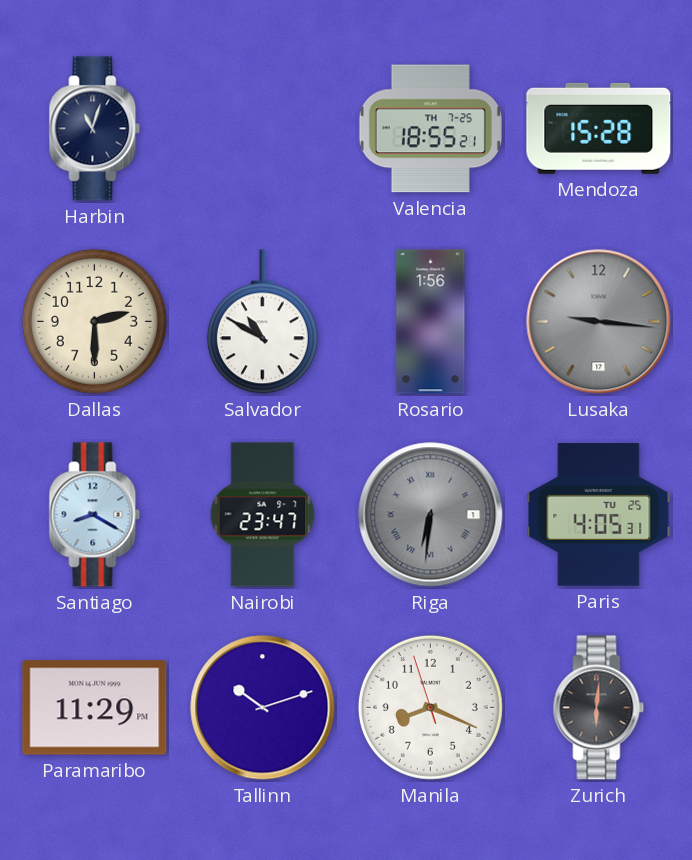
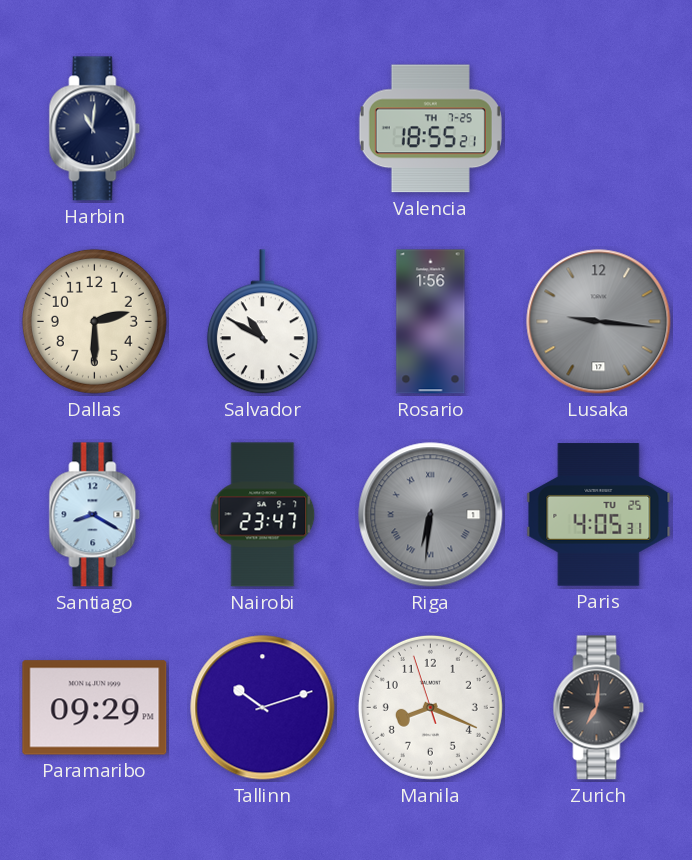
Harbin: 11:03 -> 11:01 (95, 129)
Mendoza: 15:28 -> none (599, 128)
Paramaribo: 11:29 -> 09:29 (95, 708)
Zurich: 6:01 -> 7:01 (599, 708)
